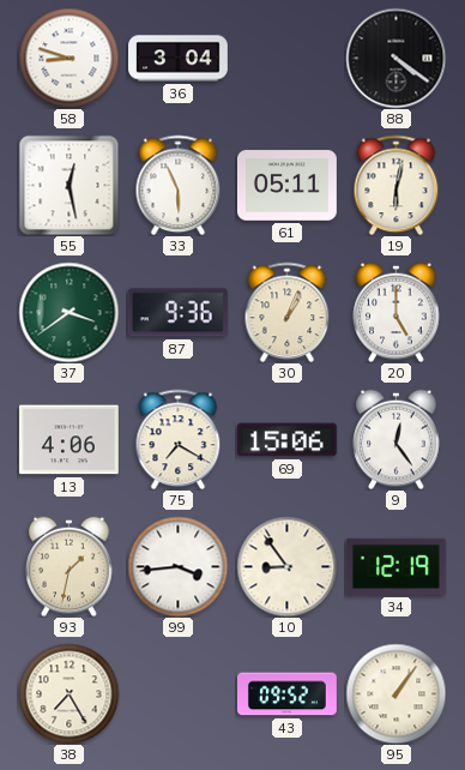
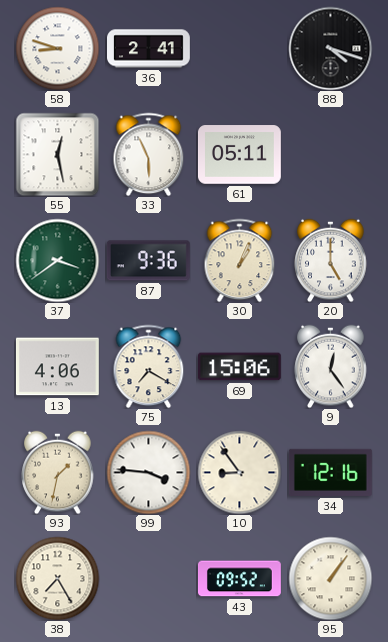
36: 3:04 -> 2:41 (149, 49)
88: 4:21 -> 4:18 (330, 48)
19: 6:02 -> none (397, 185)
99: 3:44 -> 3:46 (148, 472)
34: 12:19 -> 12:16 (330, 472)
